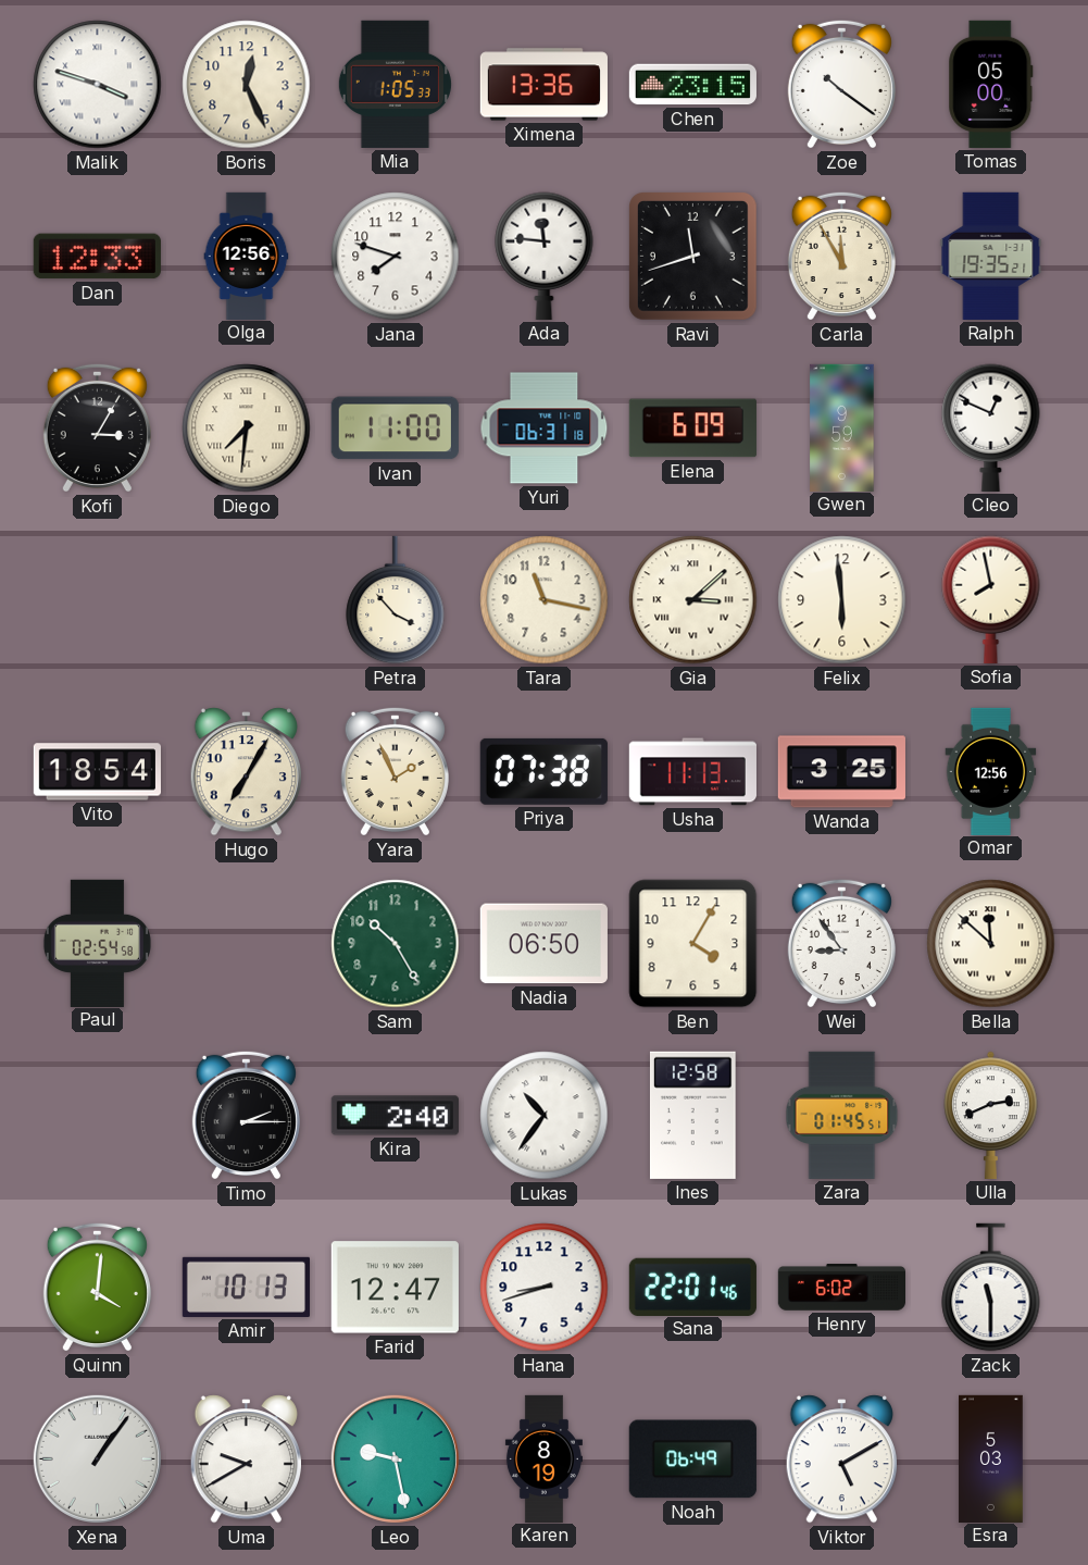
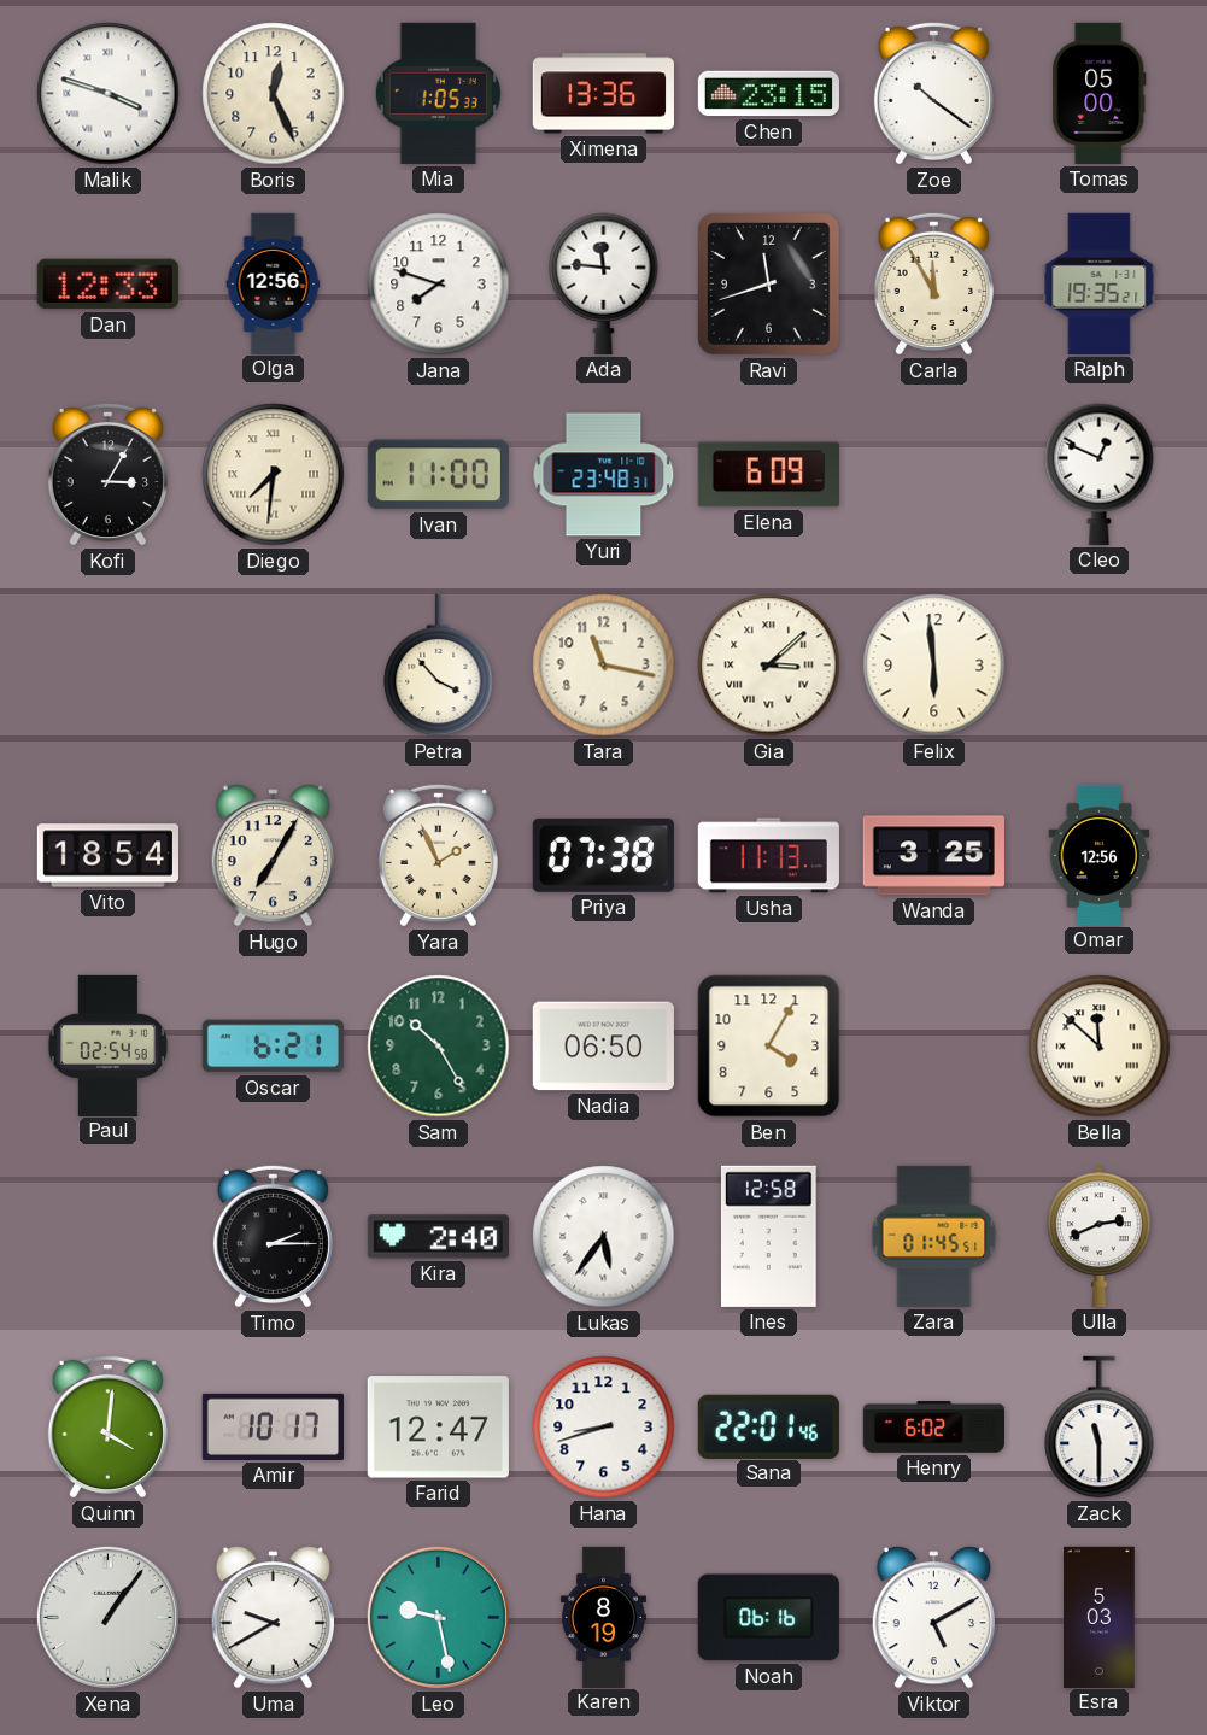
Yuri: 06:31 -> 23:48 (604, 475)
Gwen: 9:59 -> none (842, 427)
Sofia: 7:58 -> none (991, 599)
Oscar: none -> 6:21 (273, 1047)
Wei: 8:54 -> none (841, 943)
Lukas: 10:36 -> 5:36 (604, 1237)
Amir: 10:13 -> 10:17 (273, 1426)
Noah: 06:49 -> 06:16 (768, 1618)
